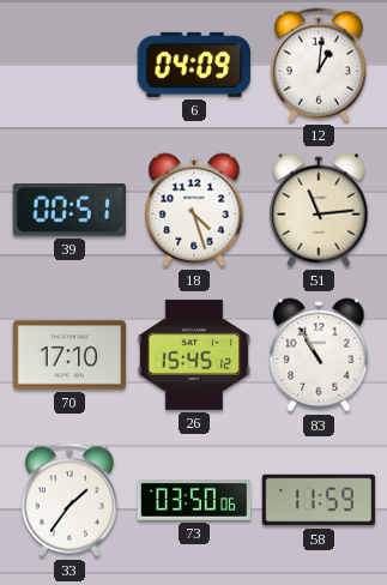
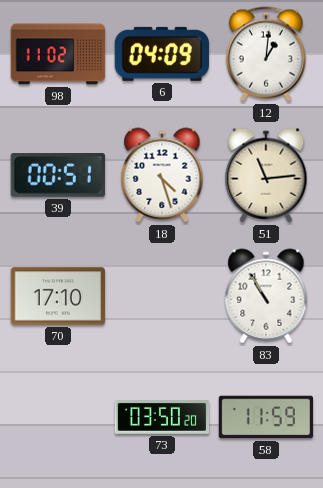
98: none -> 11:02 (58, 54)
26: 15:45 -> none (193, 355)
33: 1:36 -> none (69, 500)
73: 03:50:06 -> 03:50:20 (162, 418)
